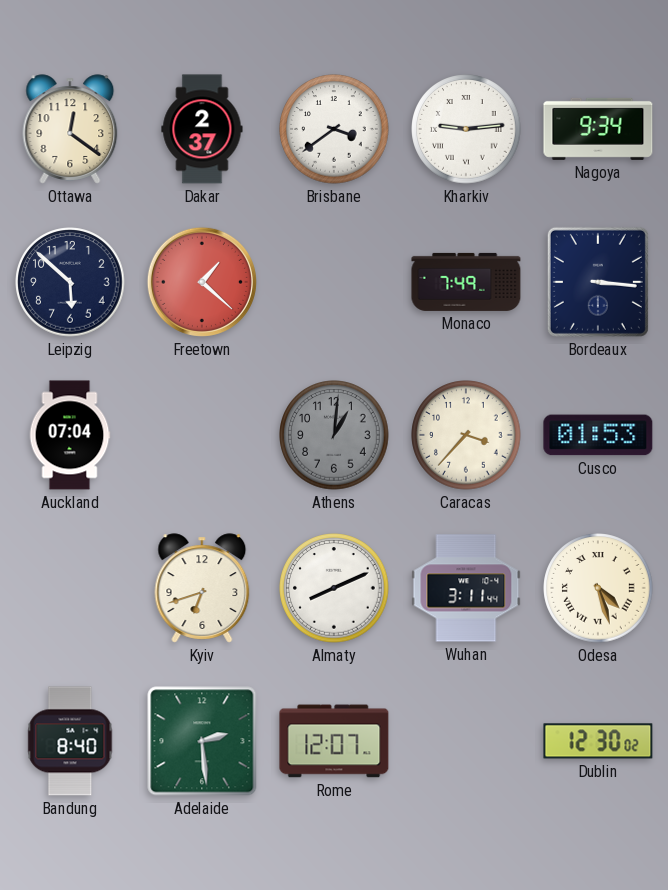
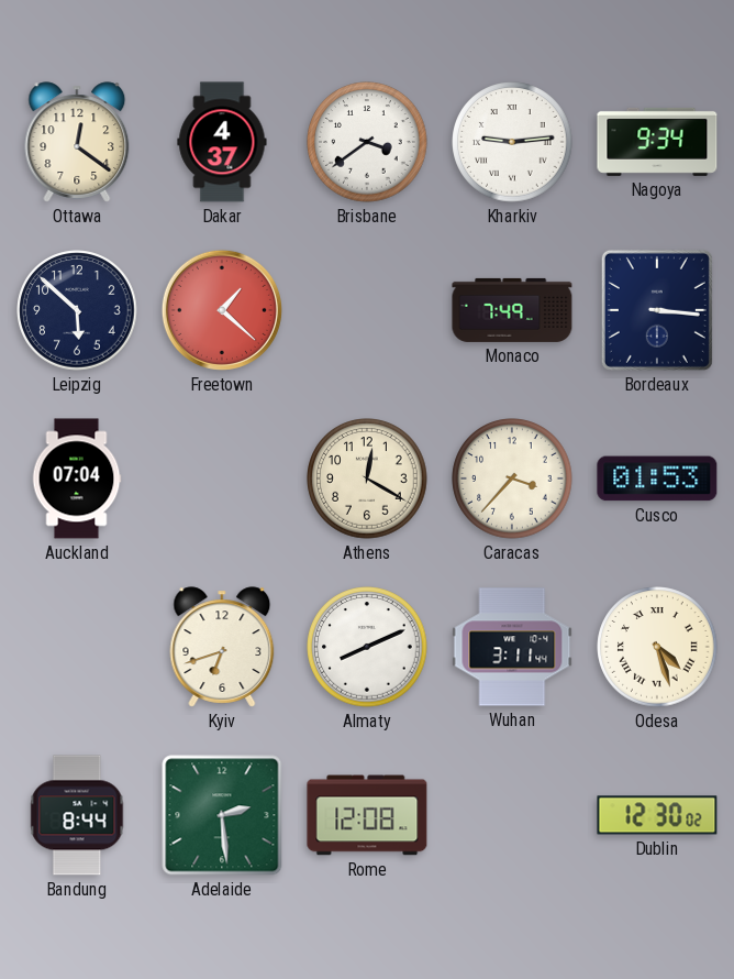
Dakar: 2:37 -> 4:37 (222, 142)
Athens: 1:01 -> 12:20 (367, 479)
Athens dial: grey -> cream (367, 479)
Bandung: 8:40 -> 8:44 (77, 815)
Rome: 12:07 -> 12:08 (367, 815)
